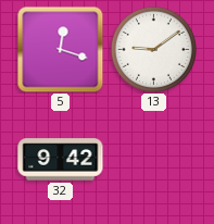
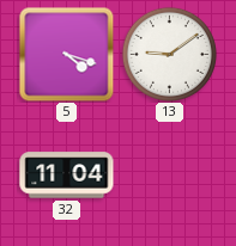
5: 12:18 -> 4:18 (66, 54)
32: 9:42 -> 11:04 (67, 176)
